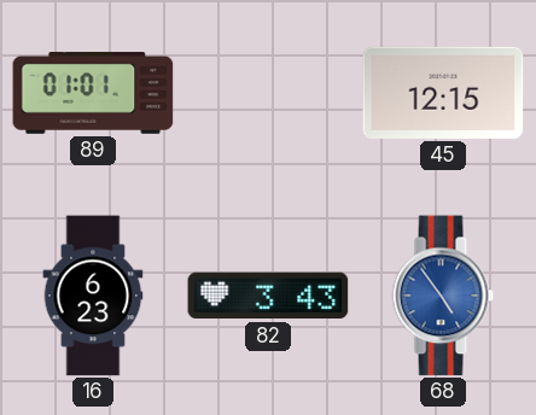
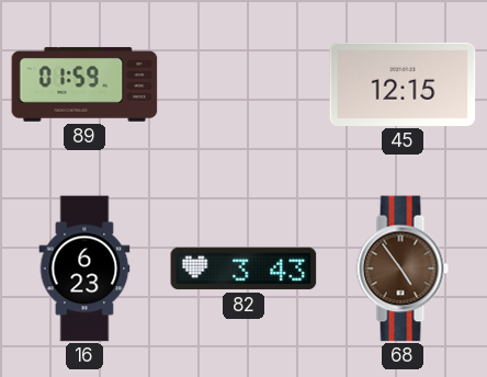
89: 01:01 -> 01:59 (84, 84)
68 dial: blue -> brown (403, 269)
